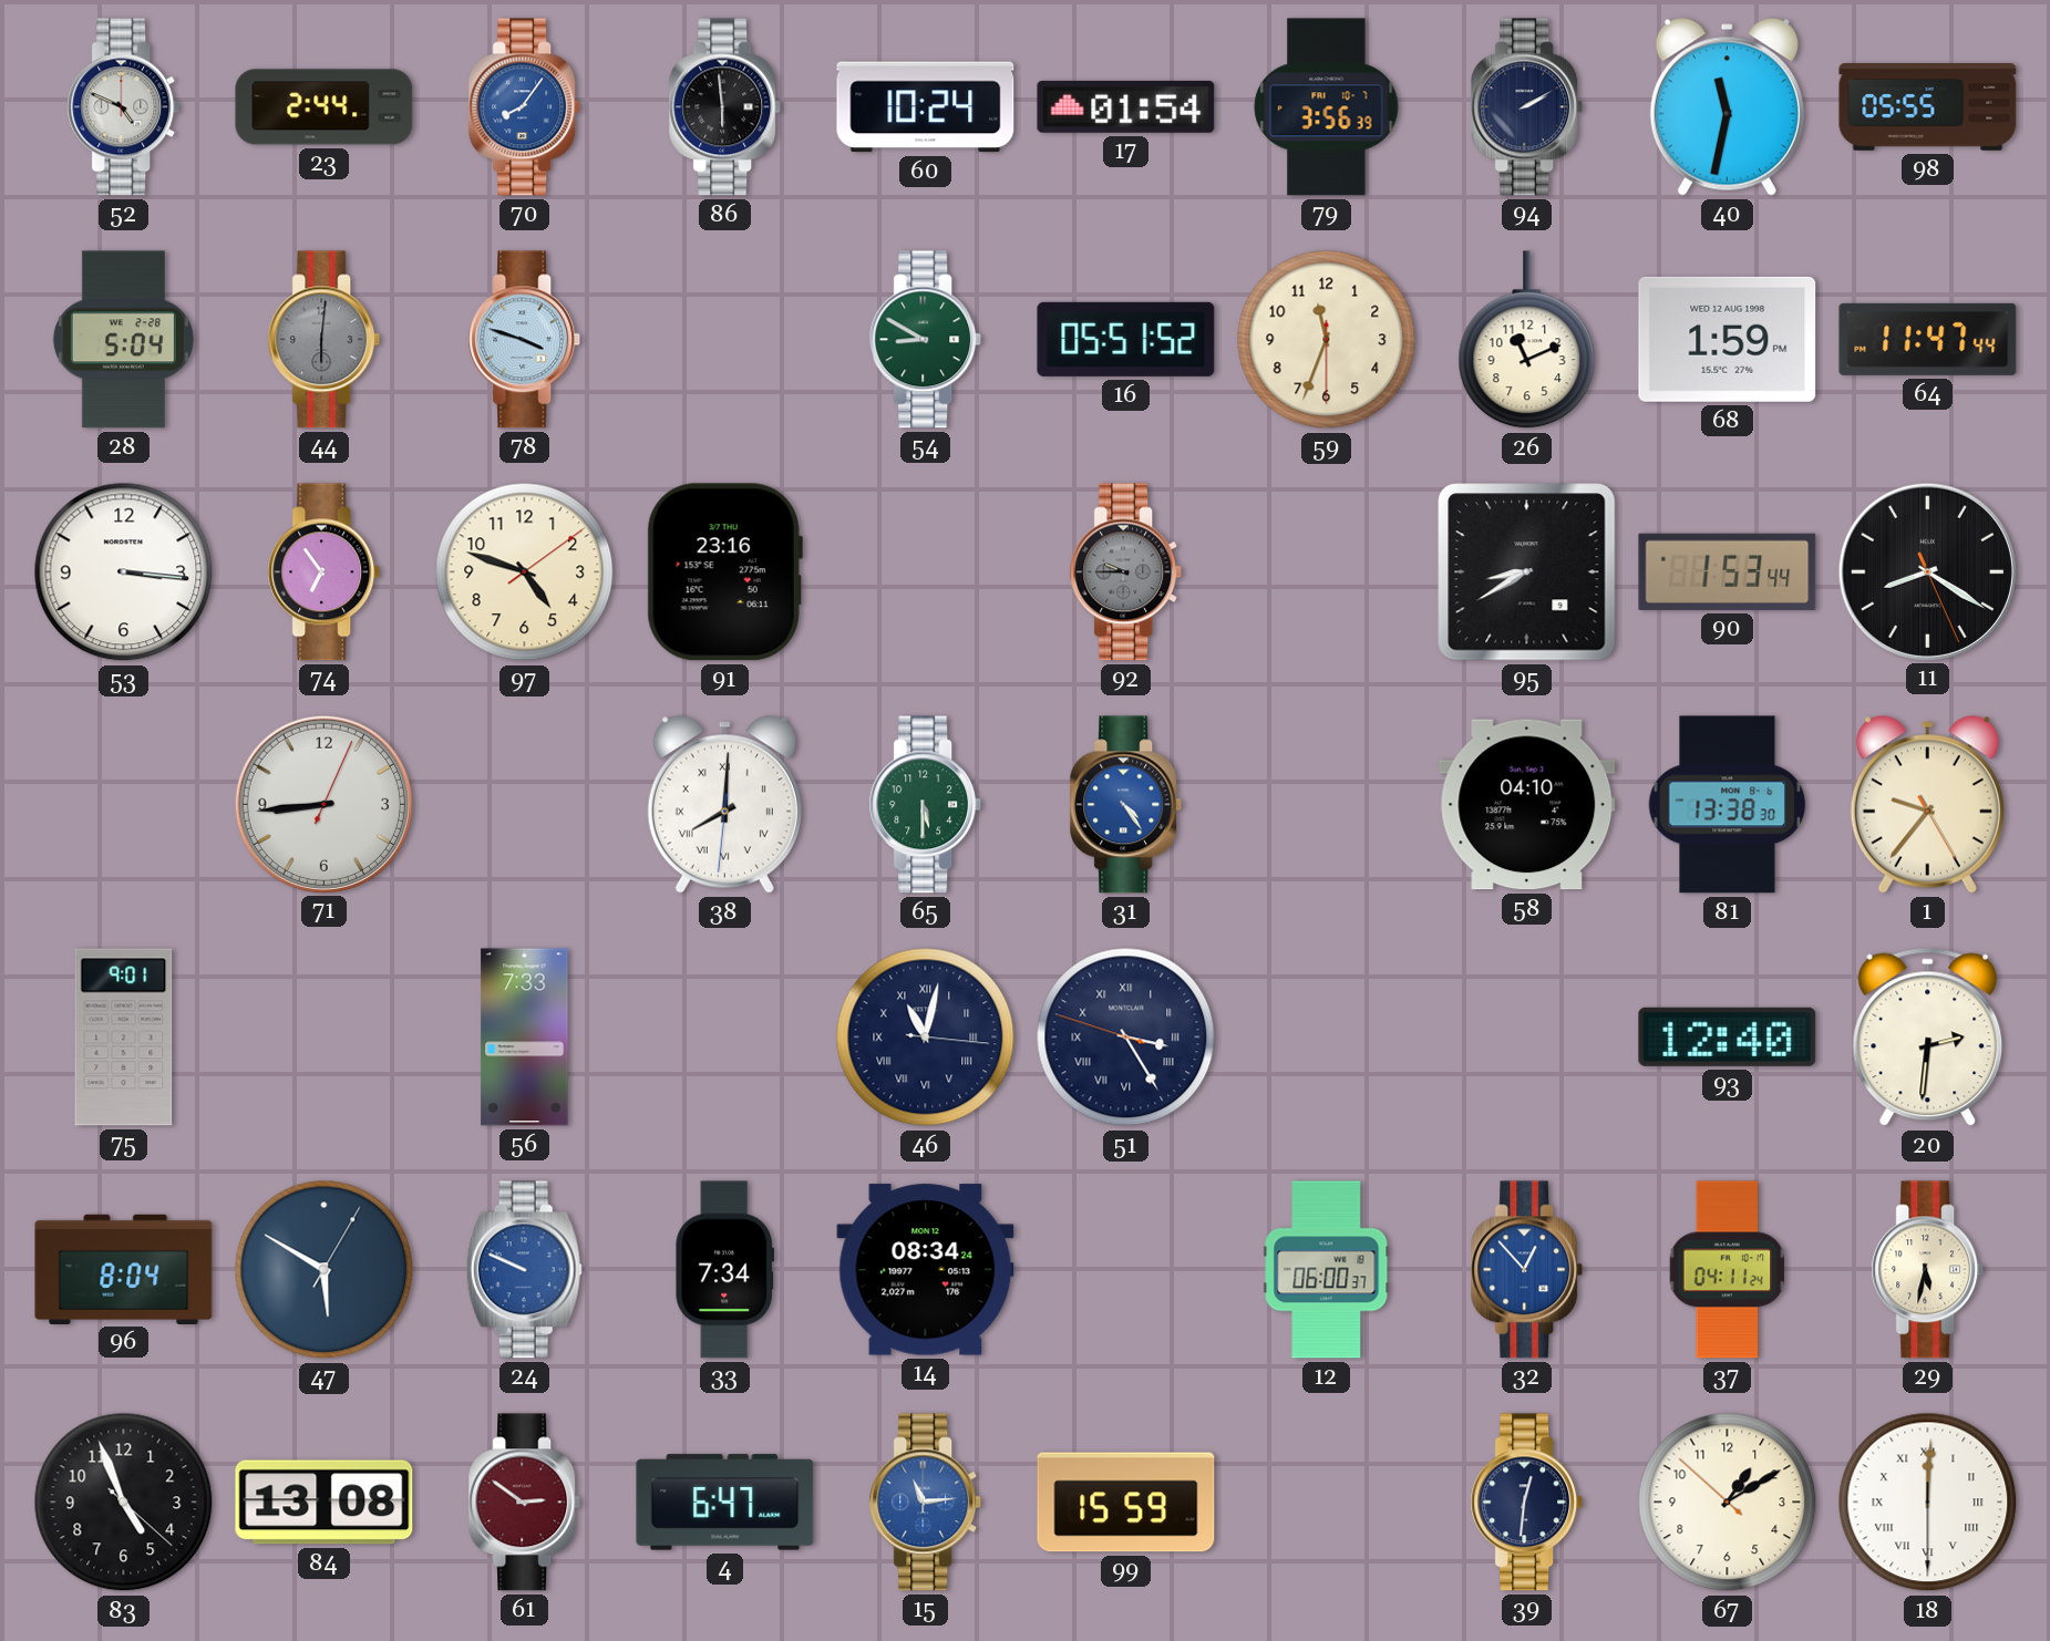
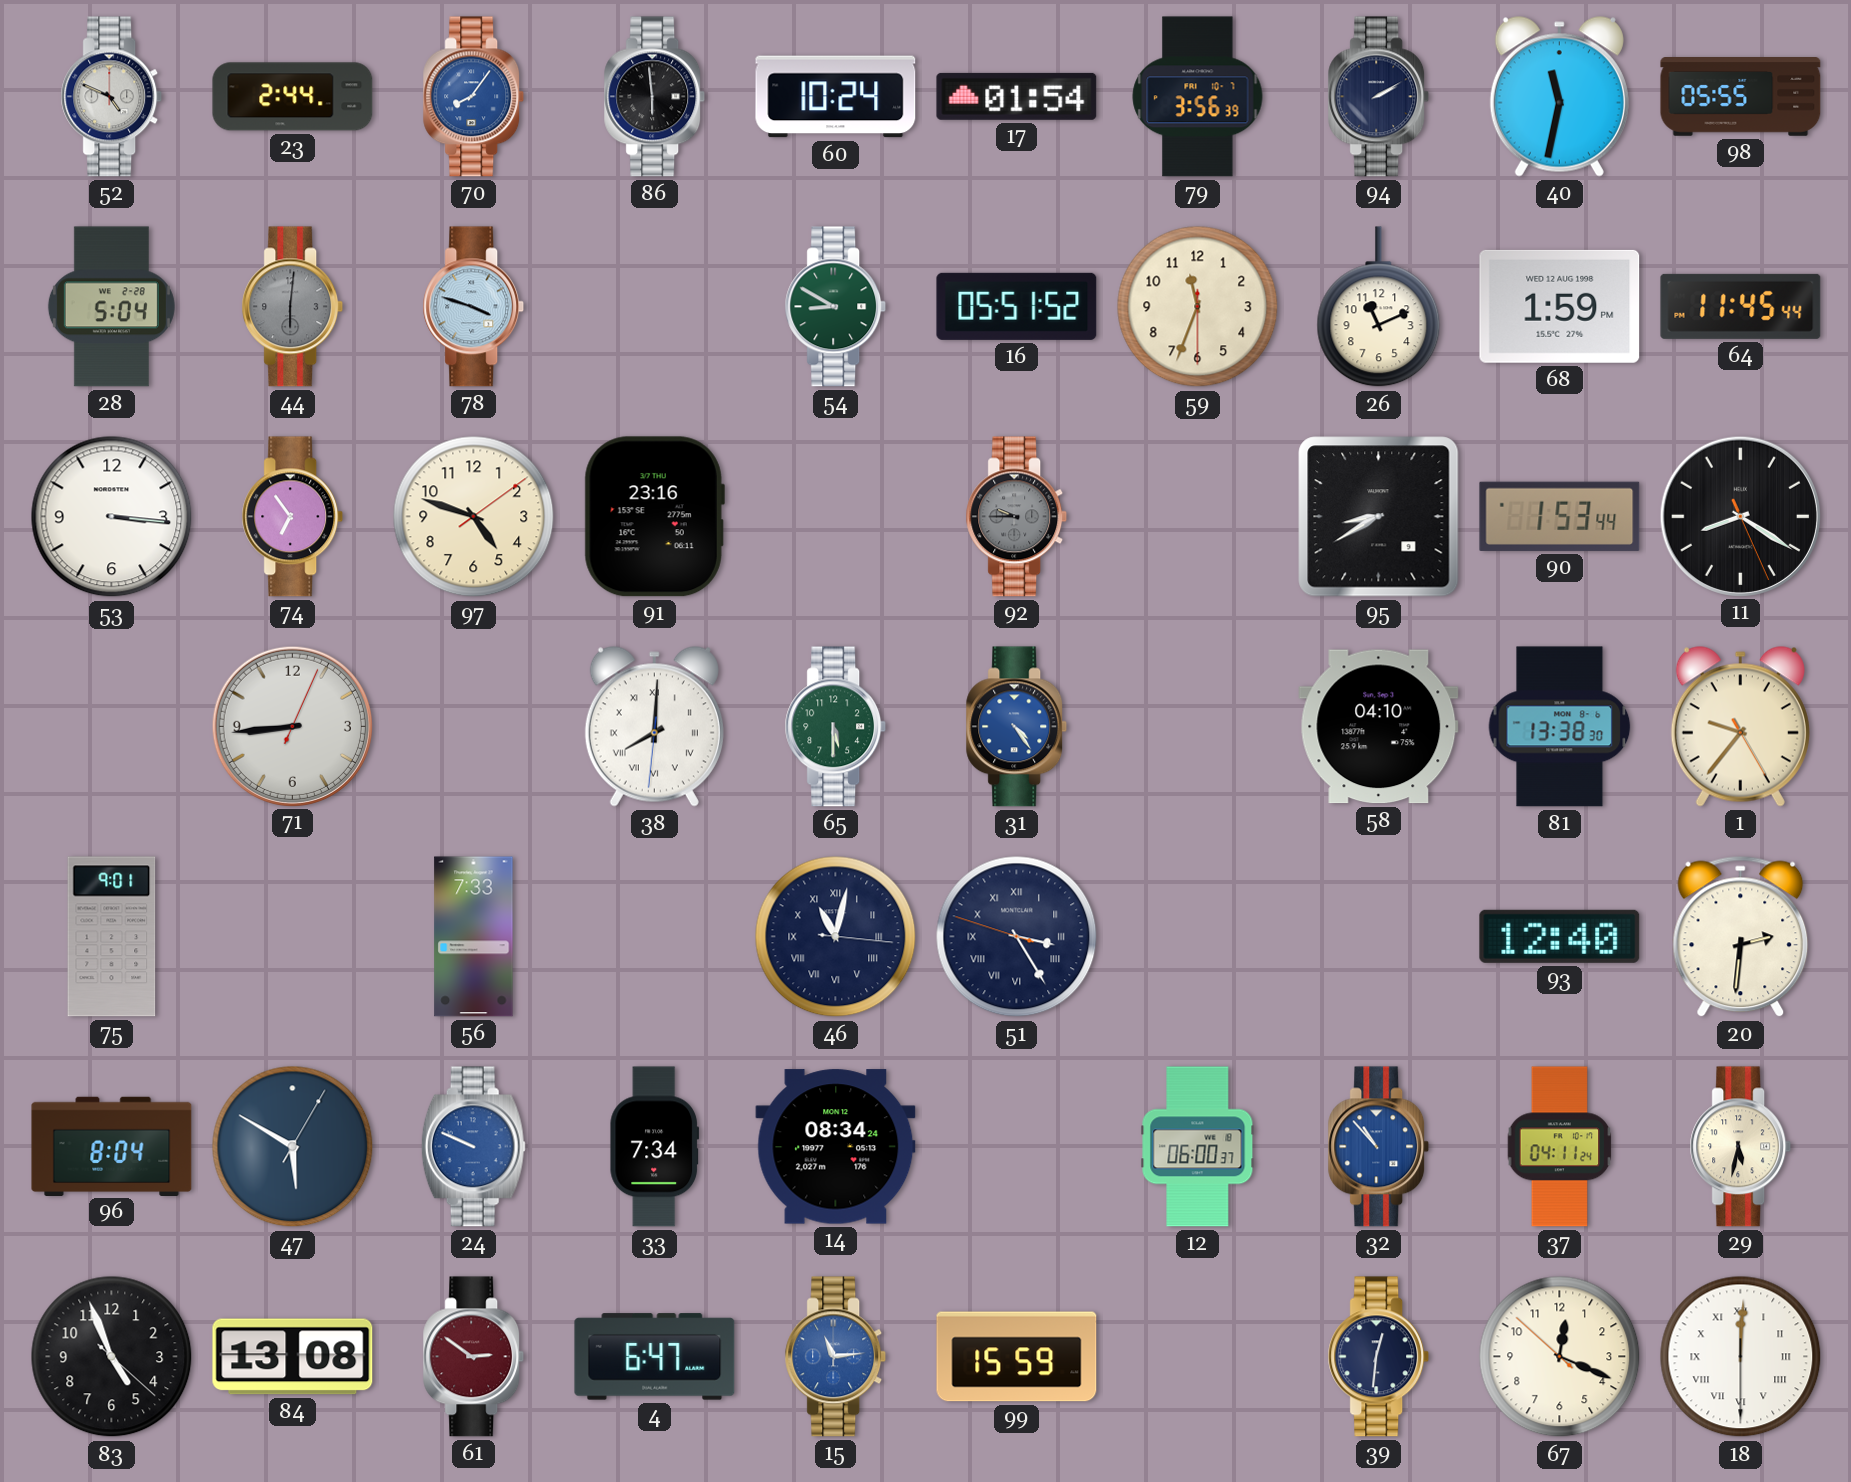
64: 11:47 -> 11:45 (1741, 306)
32: 12:53 -> 10:53 (1379, 1147)
67: 1:09 -> 12:18 (1560, 1357)
